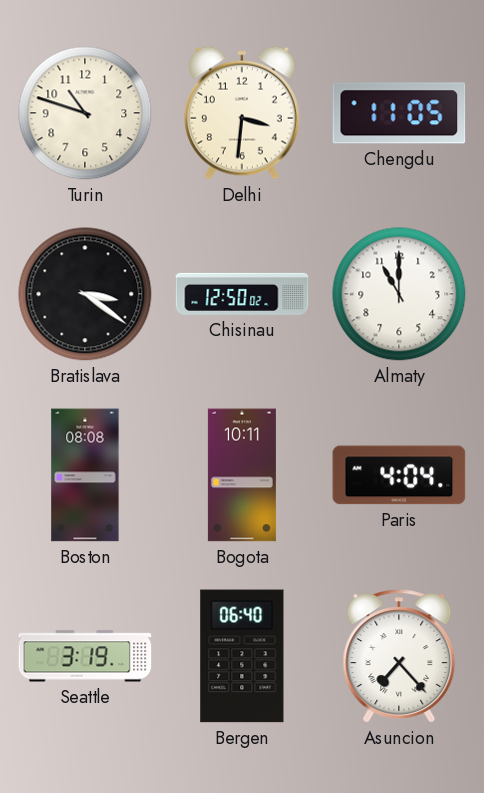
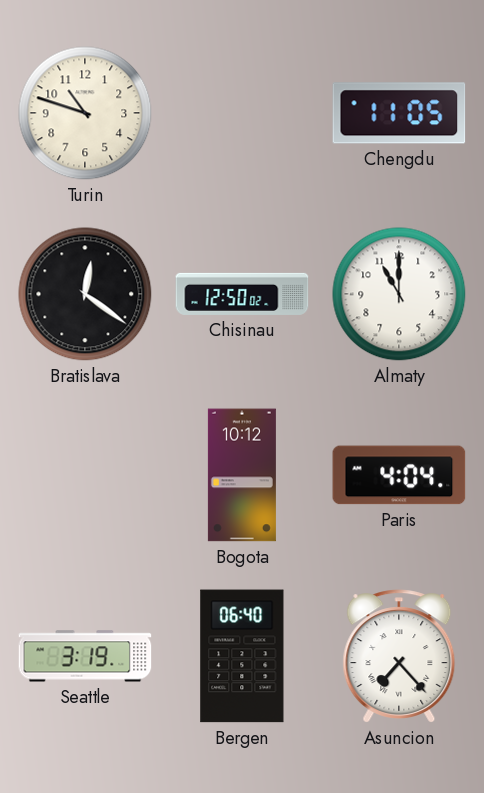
Delhi: 3:31 -> none (242, 113)
Bratislava: 3:21 -> 12:21 (85, 294)
Boston: 08:08 -> none (85, 475)
Bogota: 10:11 -> 10:12 (242, 475)
